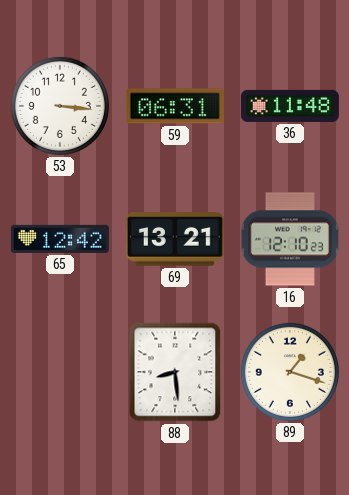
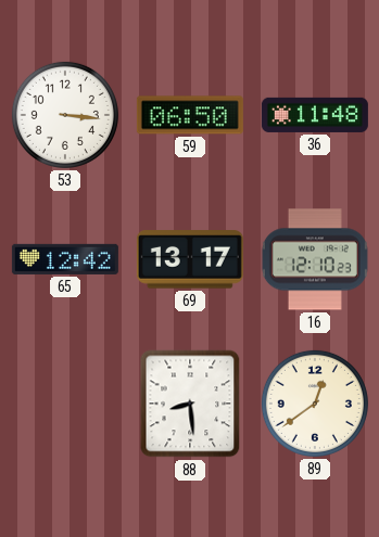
59: 06:31 -> 06:50 (190, 115)
69: 13:21 -> 13:17 (190, 259)
89: 1:18 -> 12:39 (315, 404)
